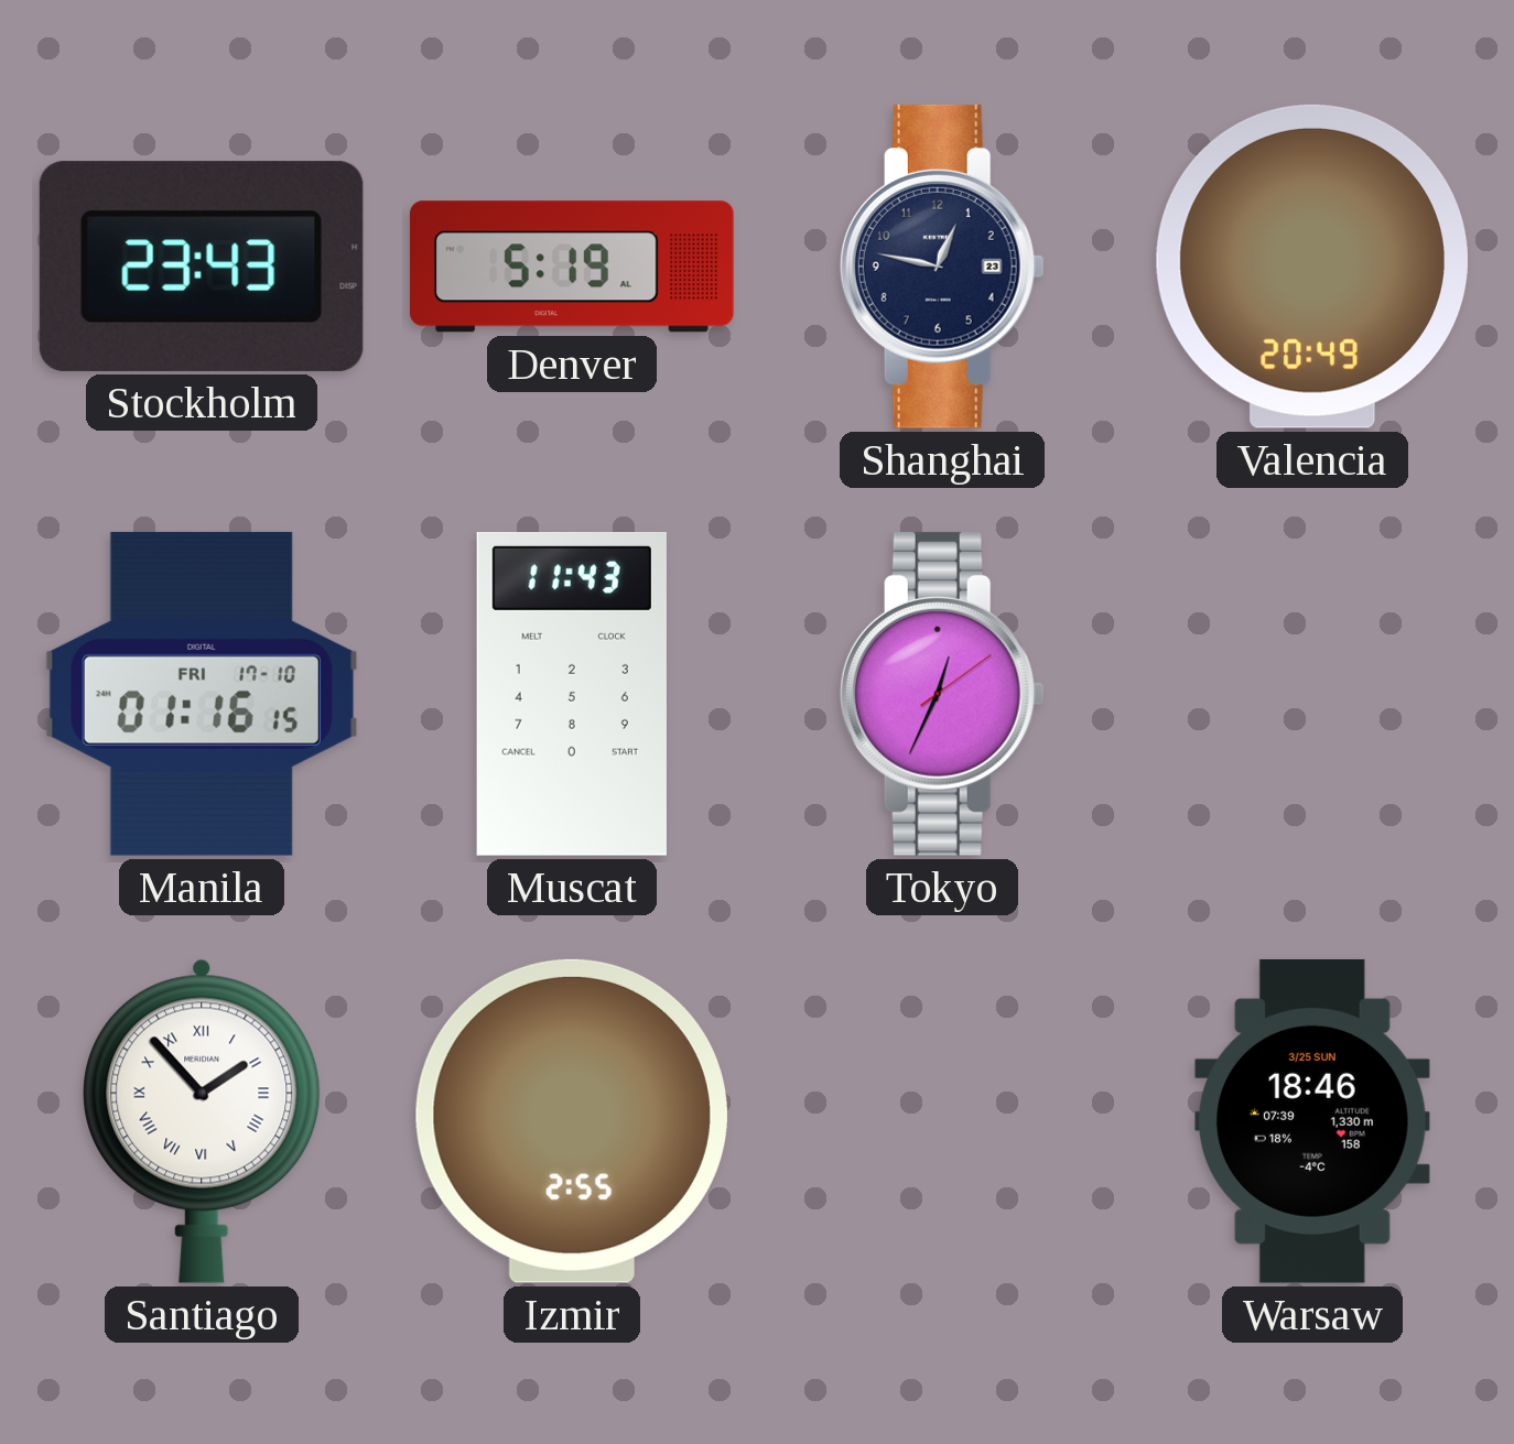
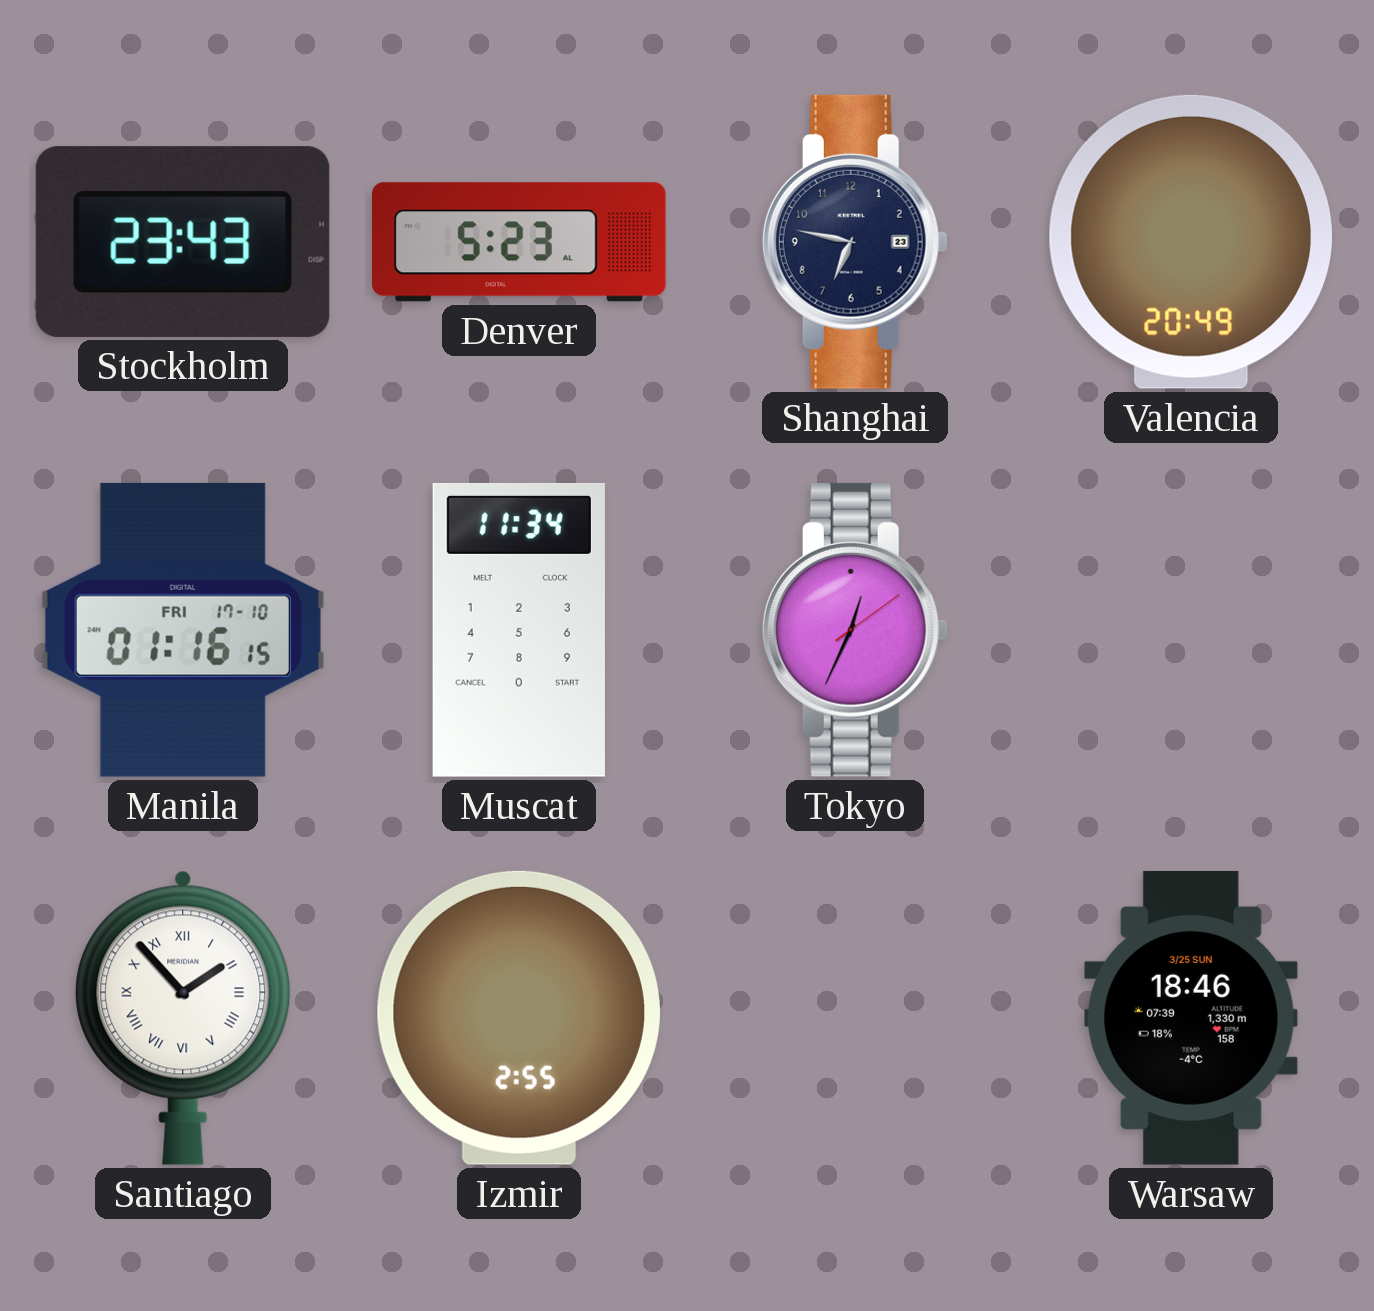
Denver: 5:19 -> 5:23 (519, 242)
Shanghai: 12:47 -> 6:47 (855, 242)
Muscat: 11:43 -> 11:34 (519, 630)
